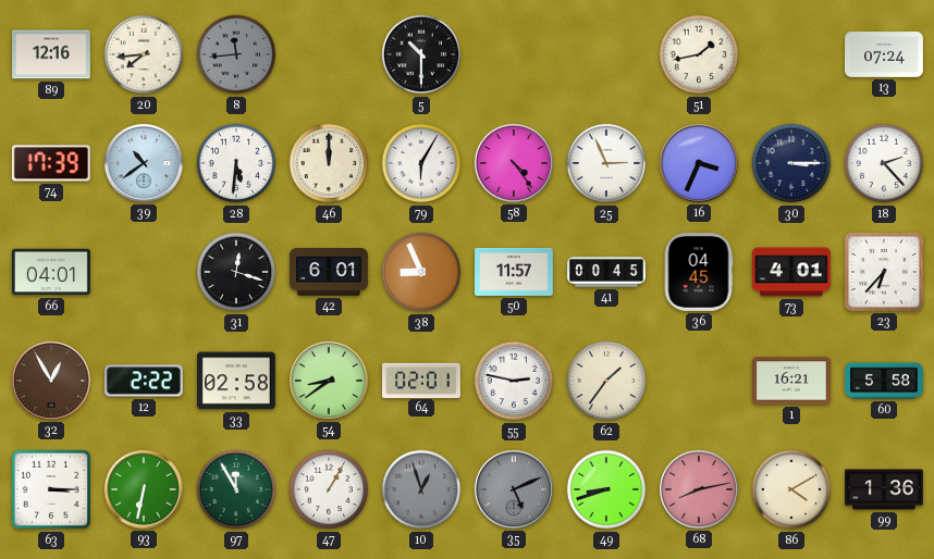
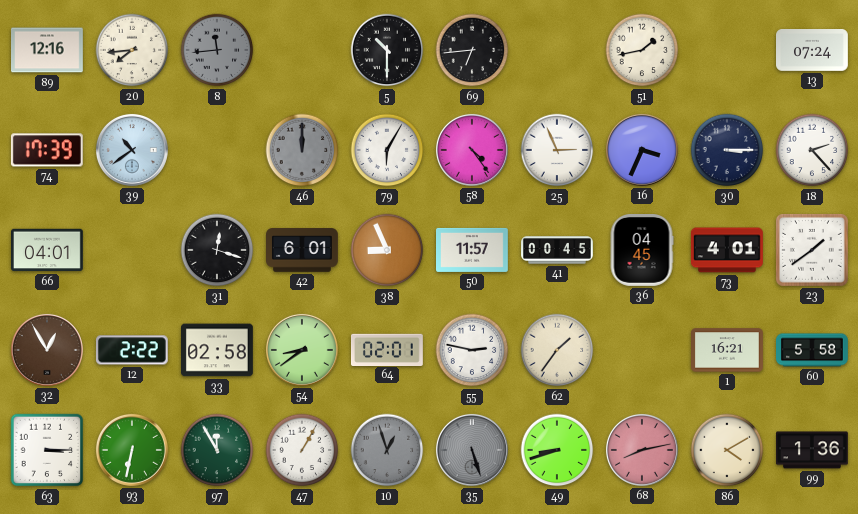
69: none -> 6:44 (472, 50)
28: 5:31 -> none (236, 163)
46 dial: cream -> grey (302, 150)
23: 6:37 -> 1:39 (812, 250)
35: 5:11 -> 5:27 (472, 450)
